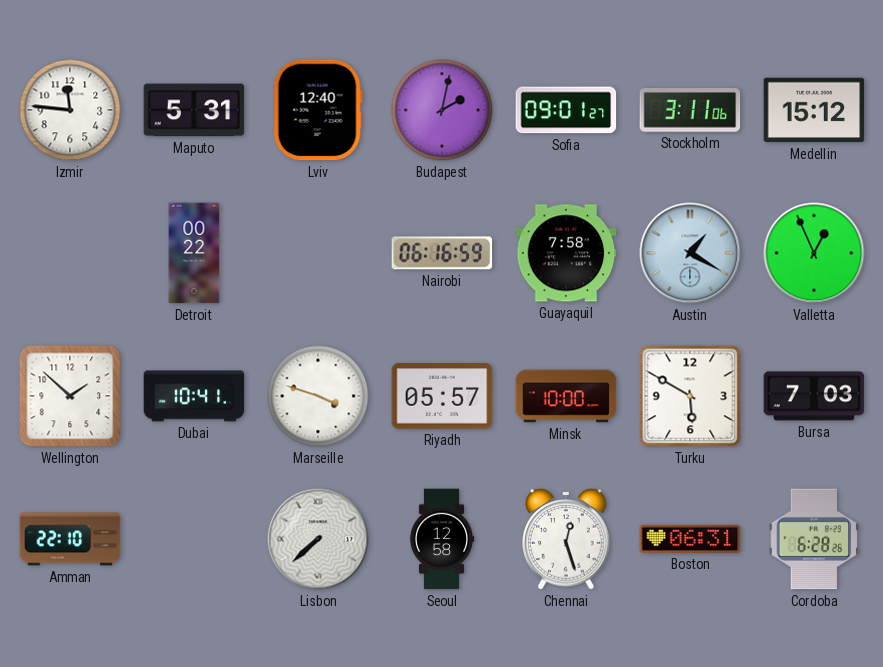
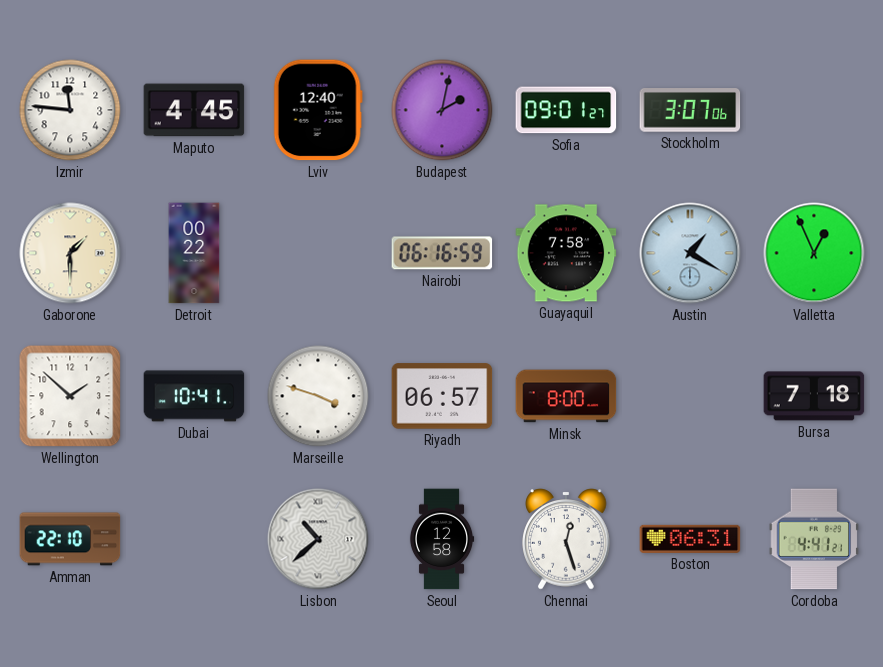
Maputo: 5:31 -> 4:45 (194, 110)
Stockholm: 3:11 -> 3:07 (690, 111)
Medellin: 15:12 -> none (814, 110)
Gaborone: none -> 1:30 (70, 253)
Riyadh: 05:57 -> 06:57 (442, 396)
Minsk: 10:00 -> 8:00 (566, 396)
Turku: 5:50 -> none (690, 396)
Bursa: 7:03 -> 7:18 (814, 396)
Lisbon: 7:38 -> 10:38 (318, 539)
Cordoba: 6:28 -> 4:41 (814, 539)
